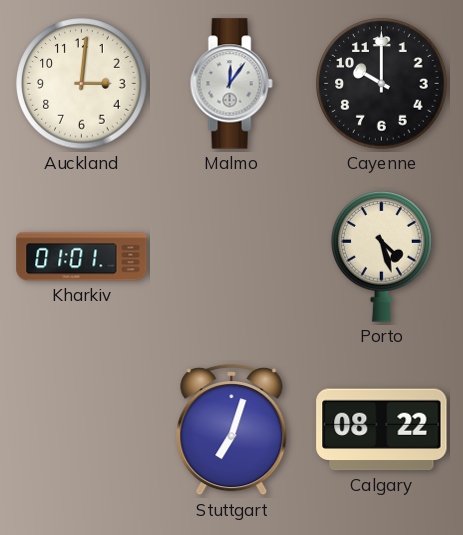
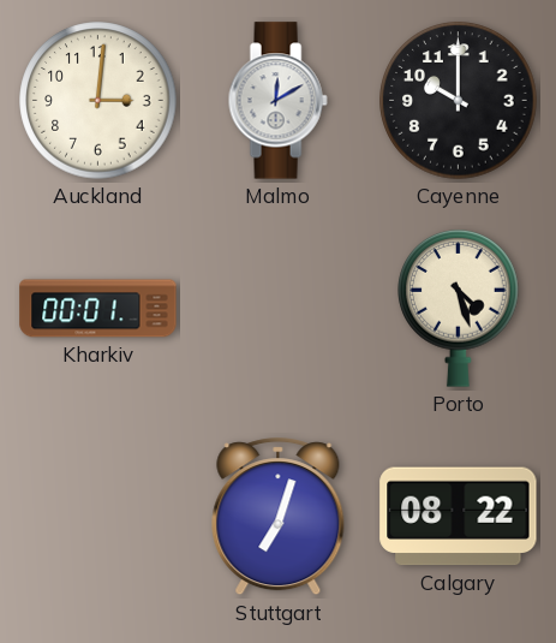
Malmo: 12:06 -> 12:10 (277, 101)
Kharkiv: 01:01 -> 00:01 (98, 309)
